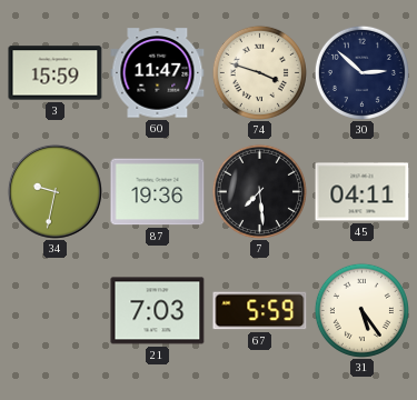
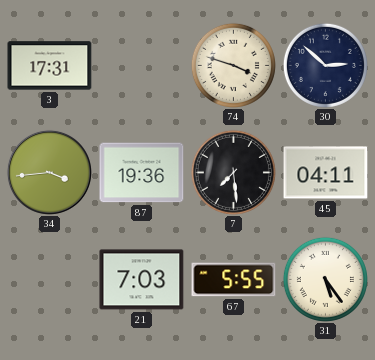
3: 15:59 -> 17:31 (50, 66)
60: 11:47 -> none (158, 73)
34: 9:32 -> 3:44 (49, 172)
67: 5:59 -> 5:55 (234, 280)
